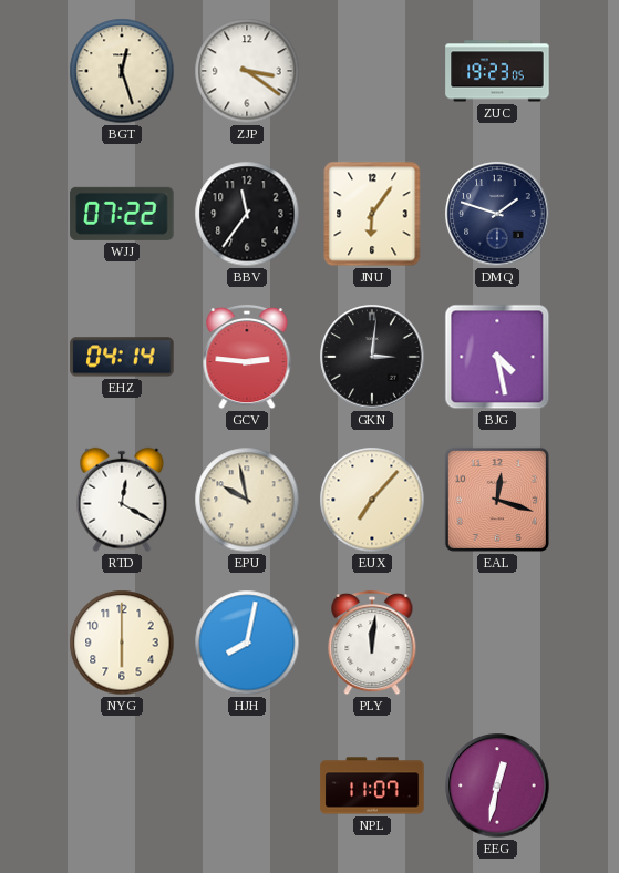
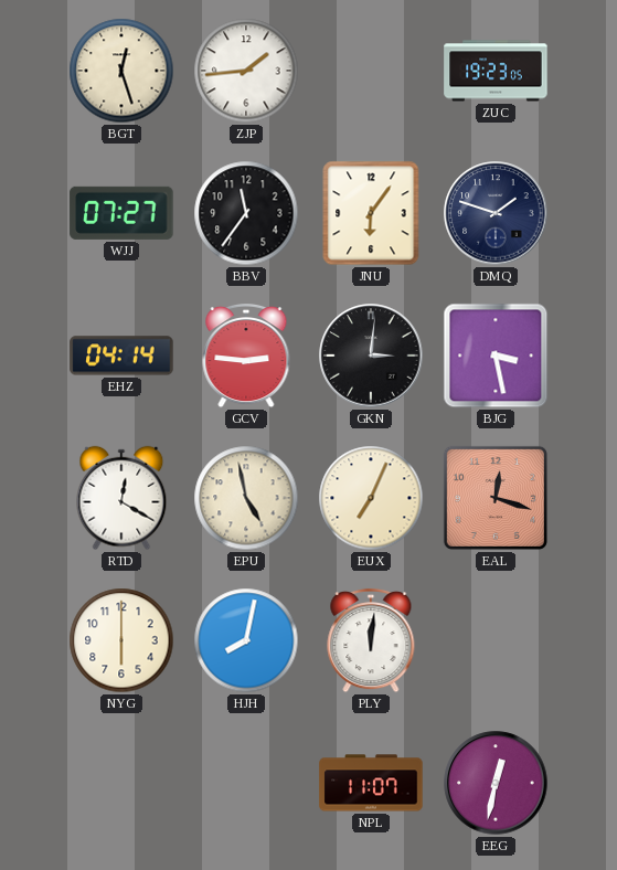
ZJP: 3:21 -> 1:44 (246, 71)
WJJ: 07:22 -> 07:27 (121, 213)
BJG: 4:28 -> 3:28 (496, 356)
EPU: 9:58 -> 4:58 (246, 498)
EUX: 7:07 -> 7:04 (371, 498)
